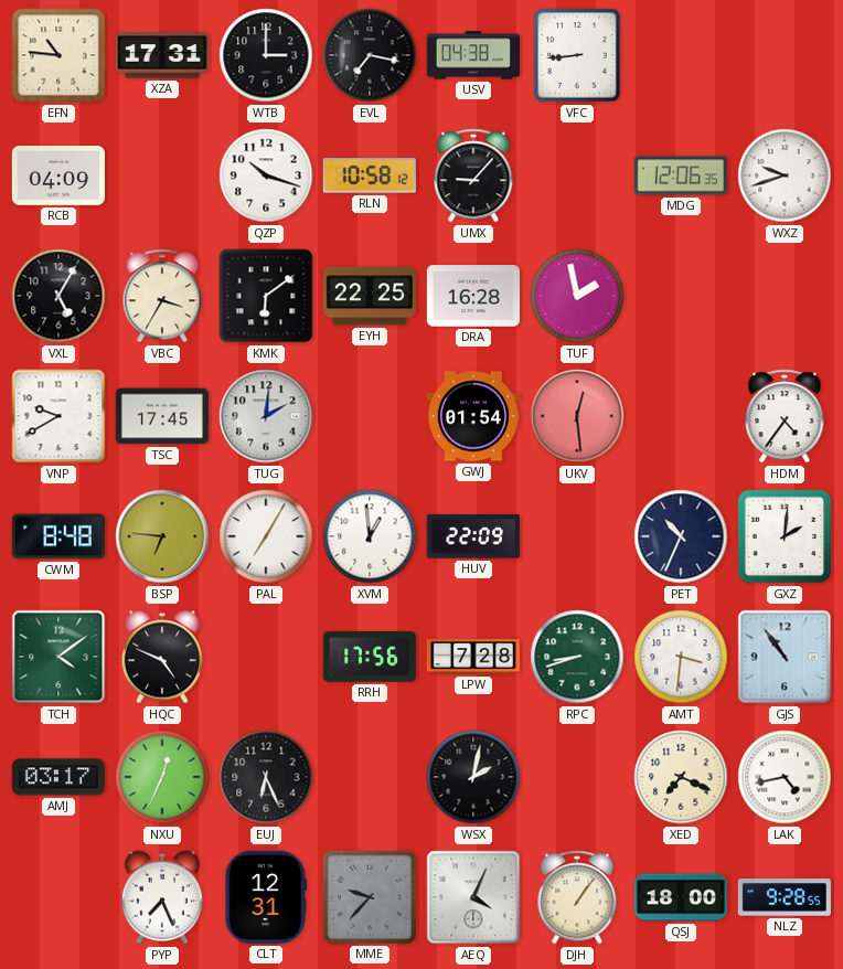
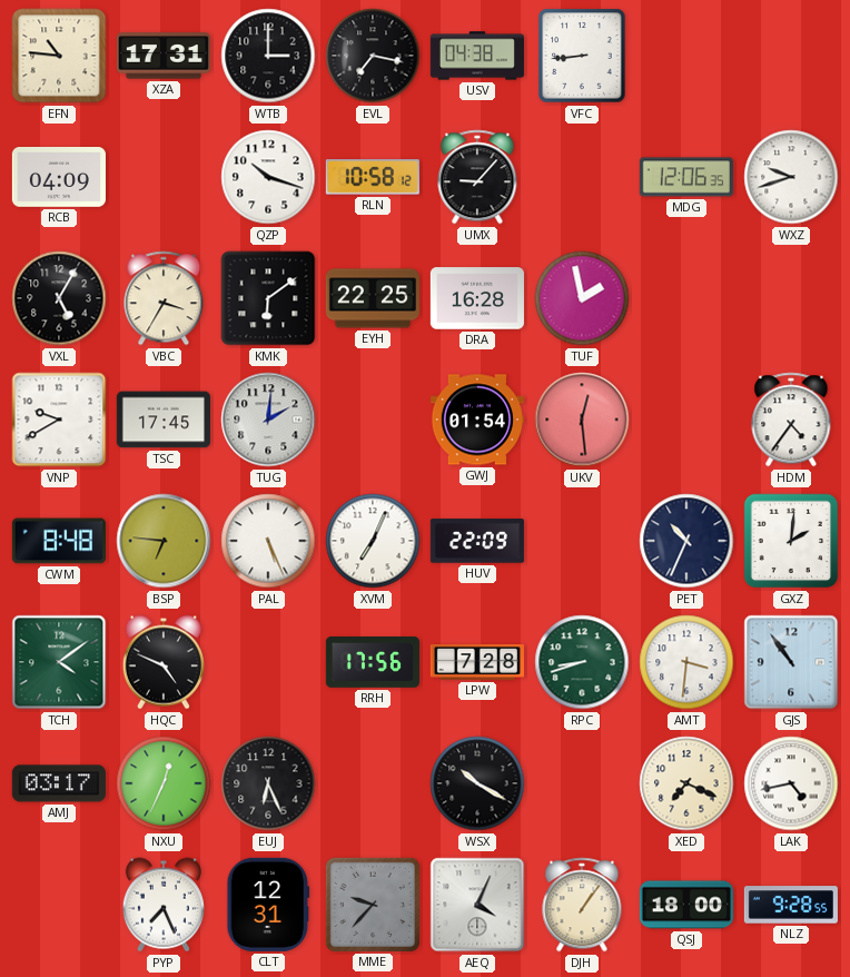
PAL: 7:05 -> 5:26 (268, 541)
XVM: 12:59 -> 7:04 (373, 541)
WSX: 2:02 -> 10:20 (477, 783)
